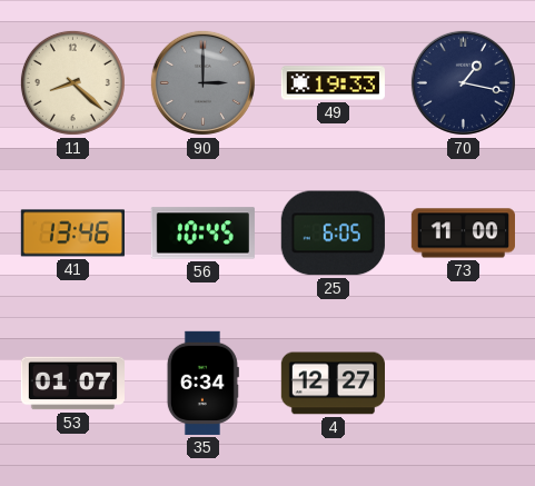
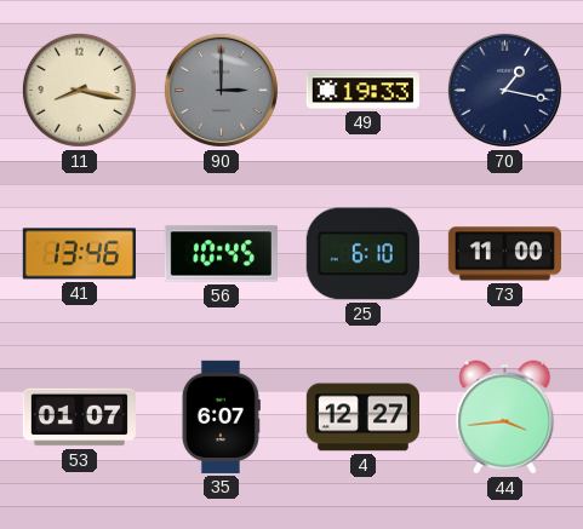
11: 8:22 -> 8:17 (79, 90)
25: 6:05 -> 6:10 (362, 254)
35: 6:34 -> 6:07 (221, 416)
44: none -> 3:44 (505, 418)
